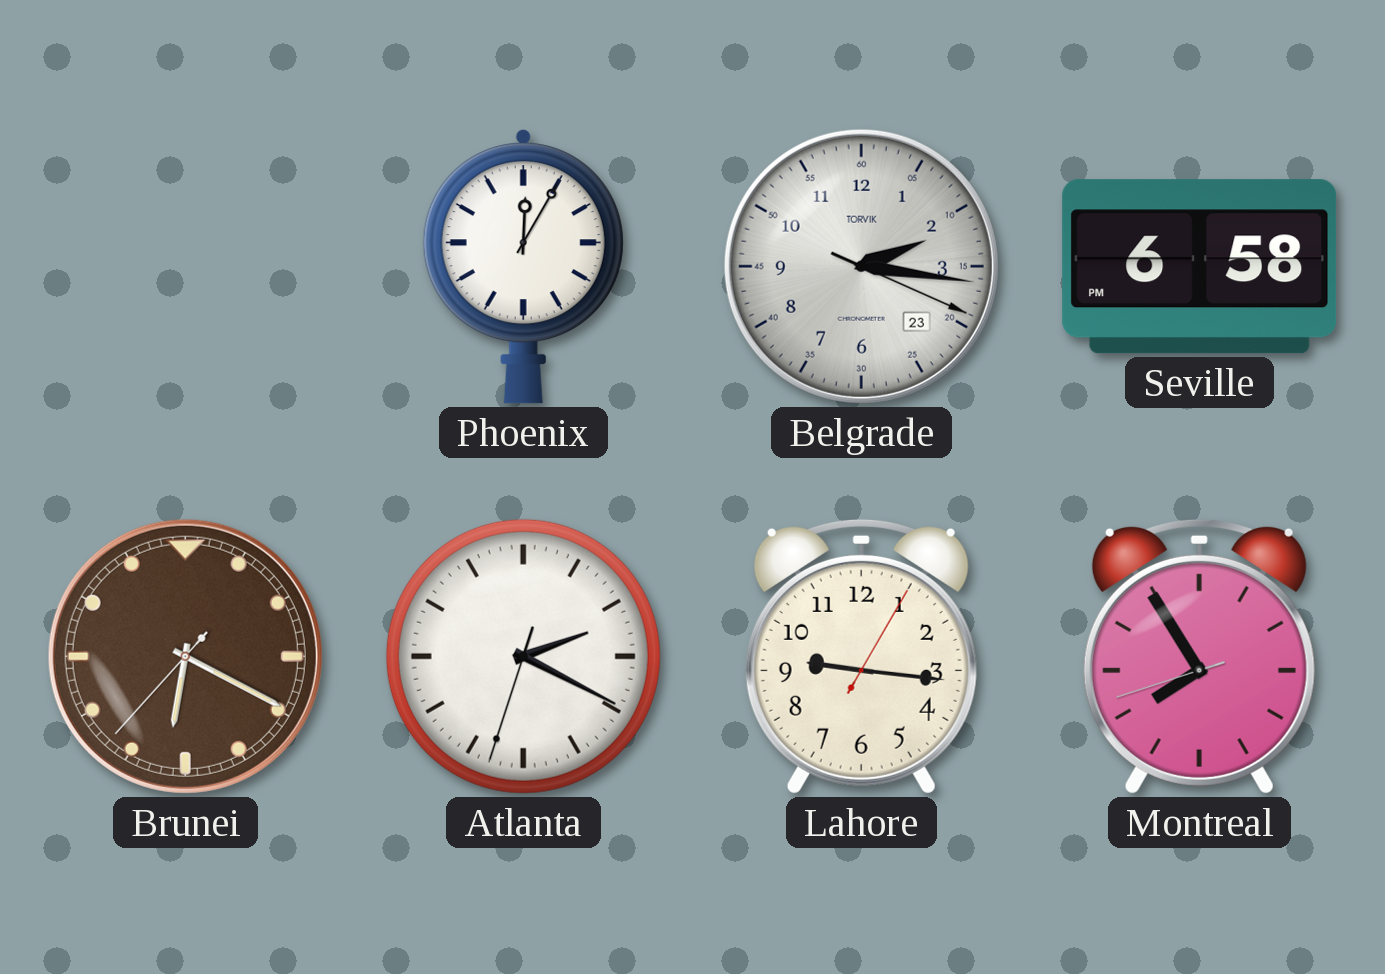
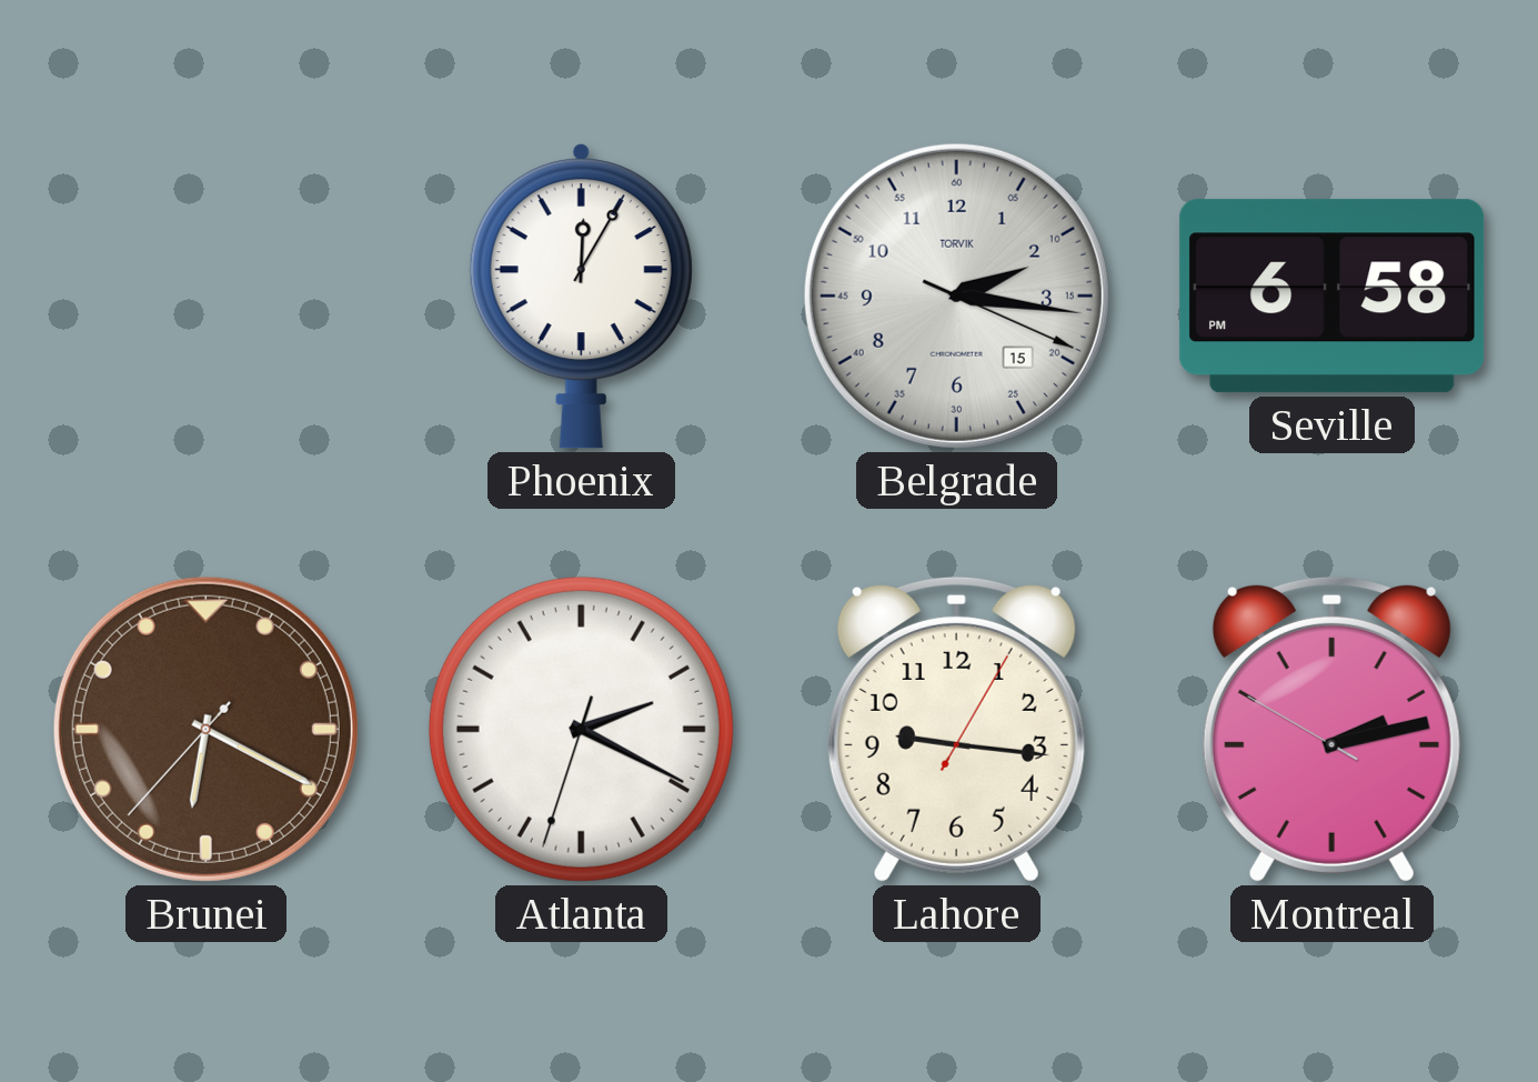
Belgrade date: 23 -> 15 (956, 295)
Montreal: 7:54 -> 2:12 (1331, 729)
